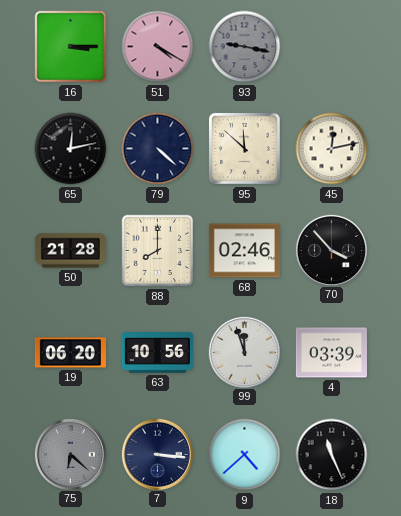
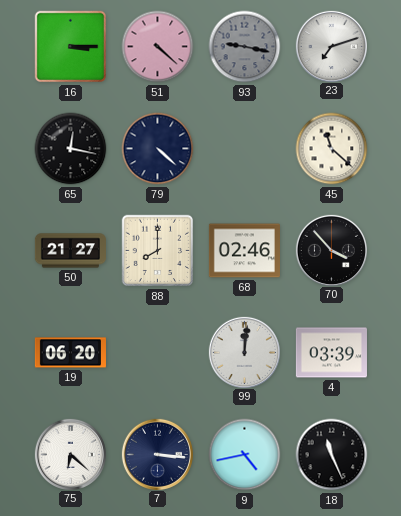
51: 4:20 -> 4:22 (158, 47)
23: none -> 7:12 (331, 46)
65: 12:13 -> 12:17 (71, 149)
95: 11:52 -> none (245, 148)
45: 12:13 -> 11:22 (332, 149)
50: 21:28 -> 21:27 (70, 251)
63: 10:56 -> none (157, 353)
99: 11:57 -> 12:01 (244, 352)
75 dial: grey -> white (70, 454)
9: 4:38 -> 4:43 (245, 455)
